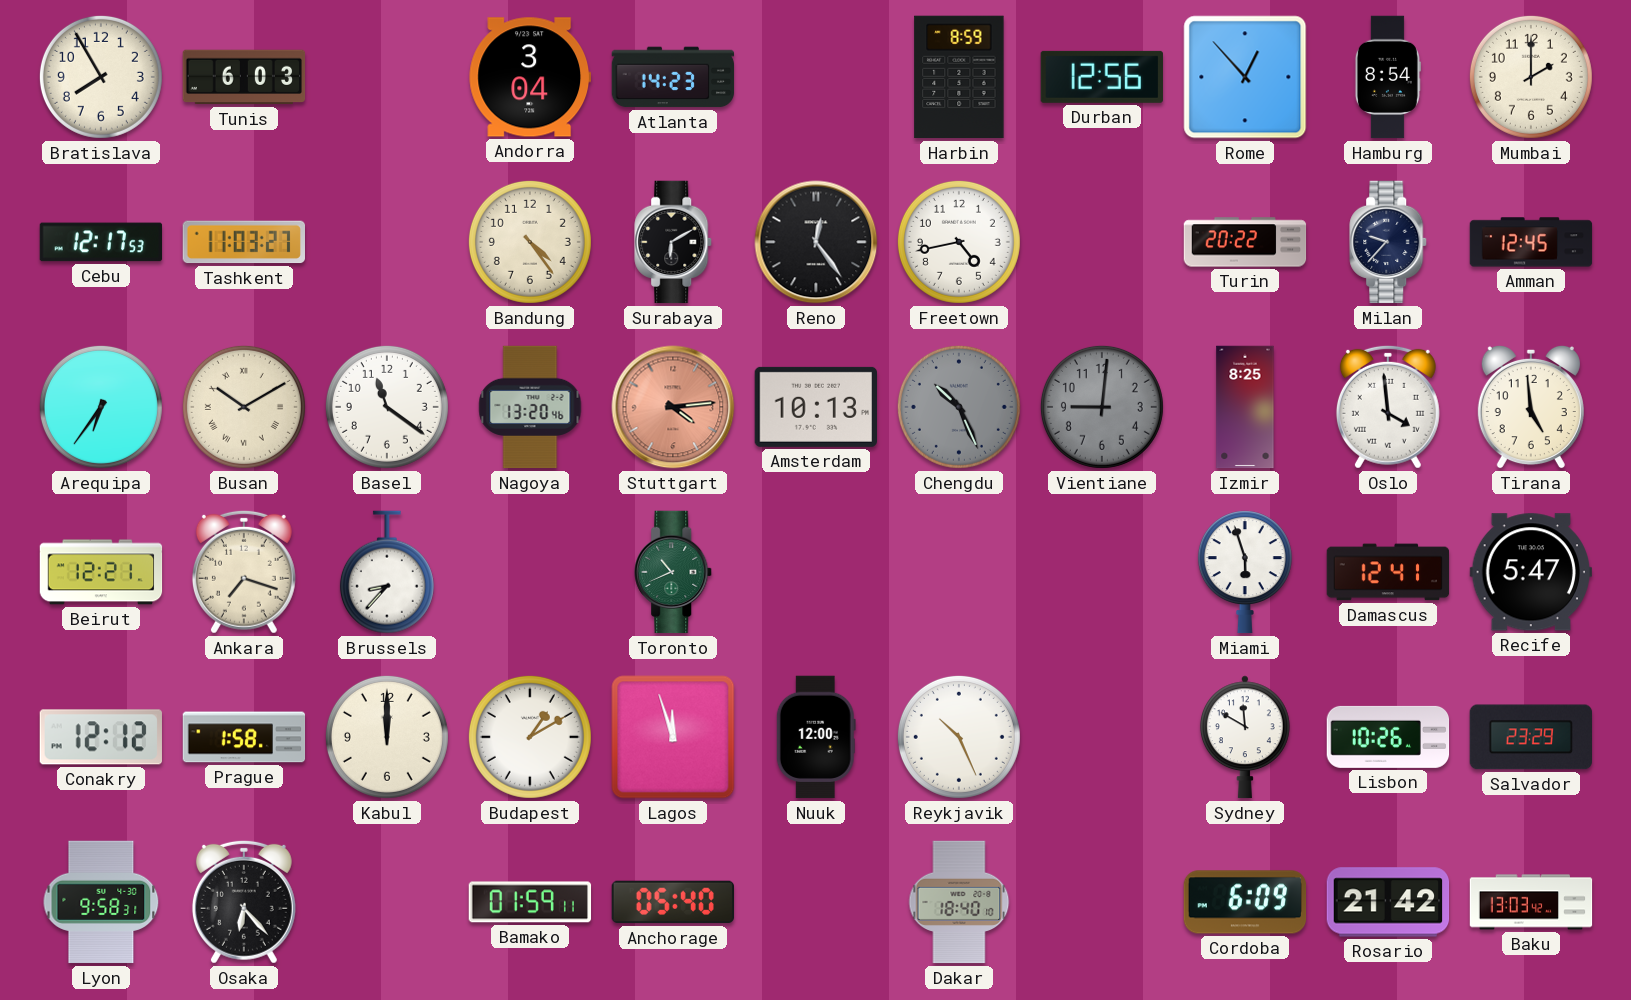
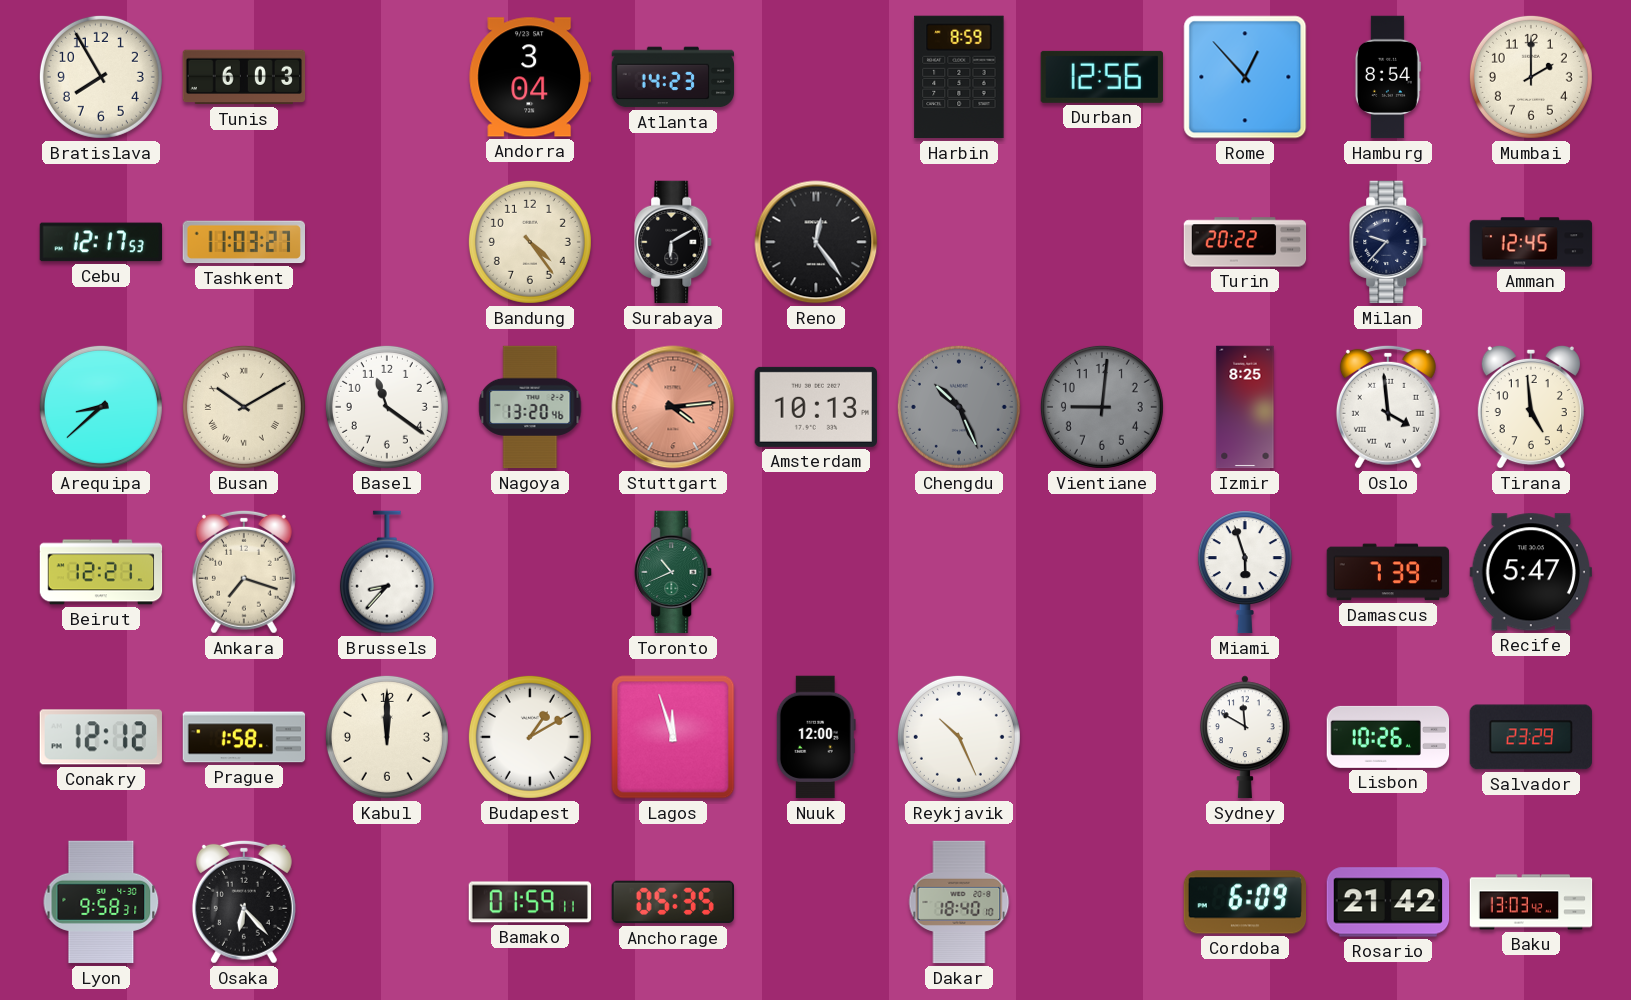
Freetown: 4:43 -> none (959, 242)
Arequipa: 6:36 -> 8:38 (101, 407)
Damascus: 12:41 -> 7:39 (1388, 572)
Anchorage: 05:40 -> 05:35 (672, 902)
